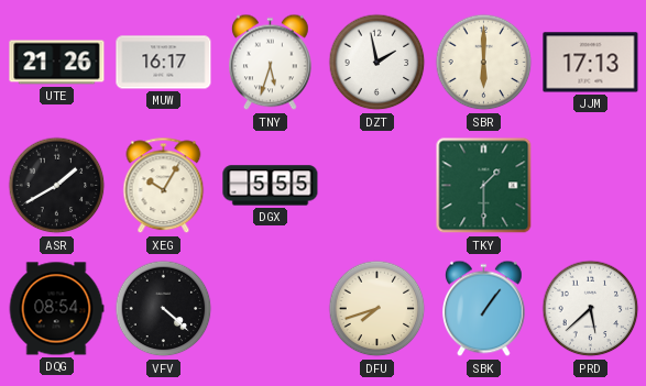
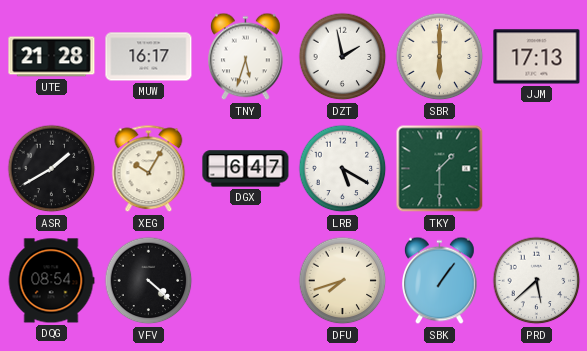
UTE: 21:26 -> 21:28 (52, 57)
DGX: 5:55 -> 6:47 (246, 169)
LRB: none -> 5:20 (343, 169)
